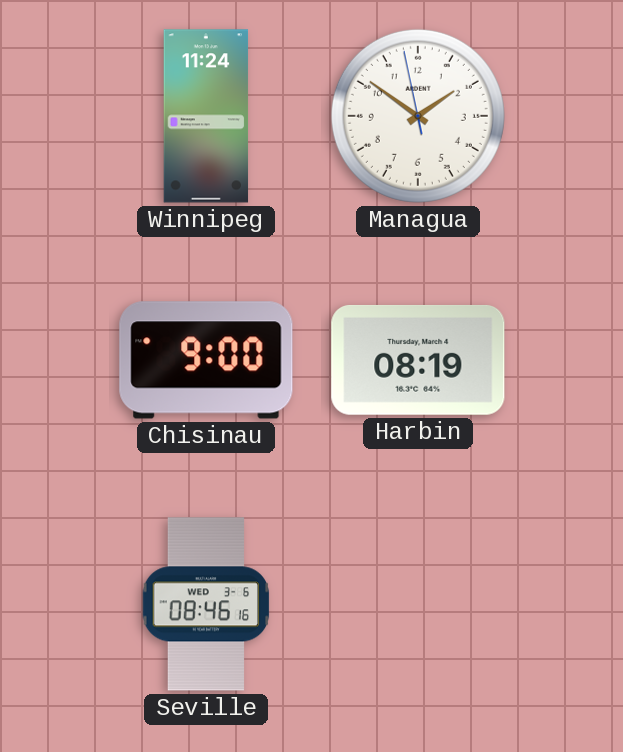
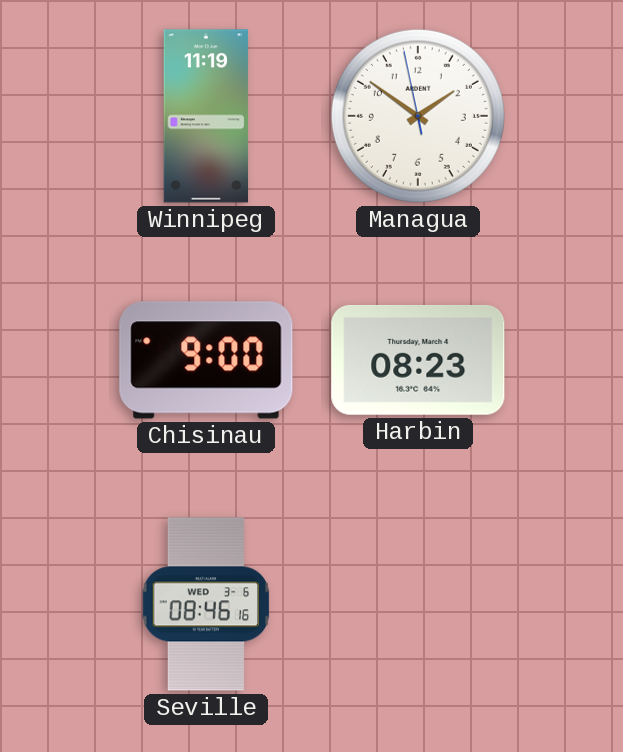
Winnipeg: 11:24 -> 11:19 (206, 116)
Harbin: 08:19 -> 08:23 (418, 360)
